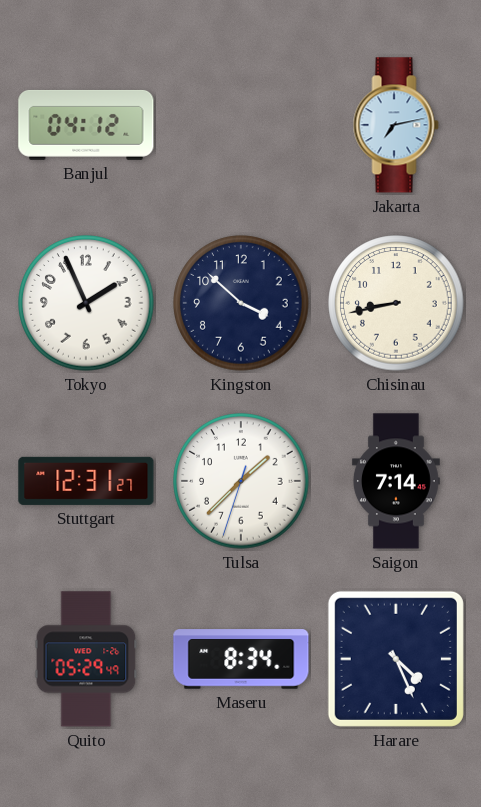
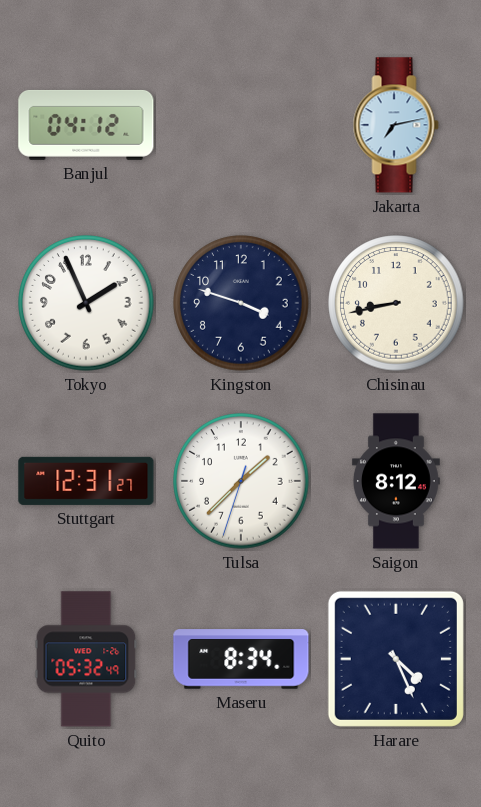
Kingston: 3:52 -> 3:48 (241, 303)
Saigon: 7:14 -> 8:12 (396, 481)
Quito: 05:29 -> 05:32 (86, 659)
